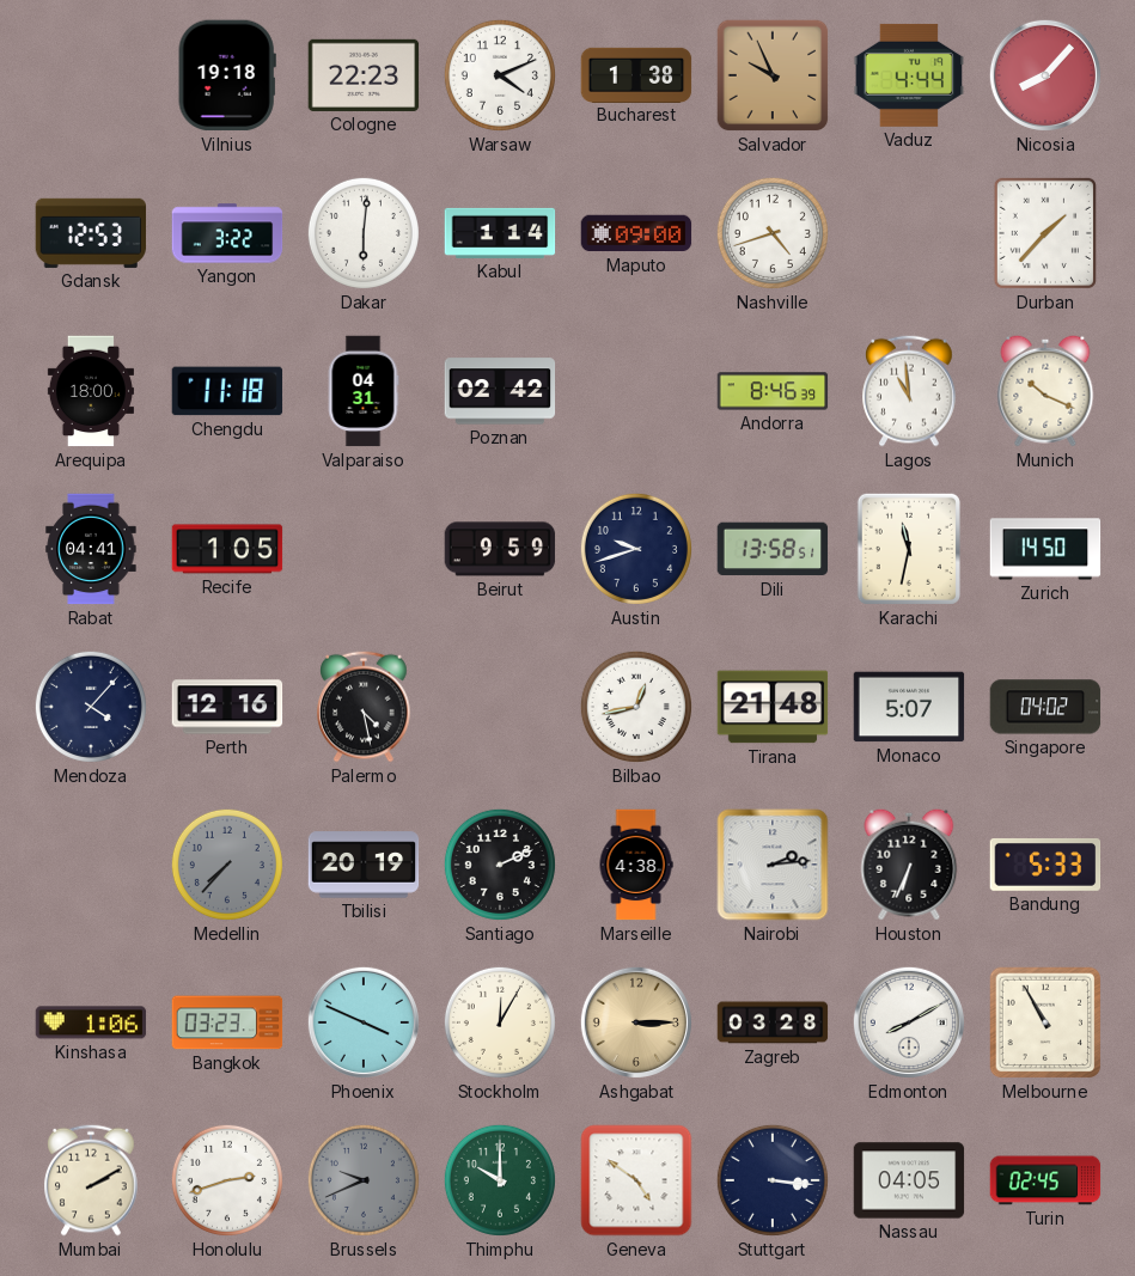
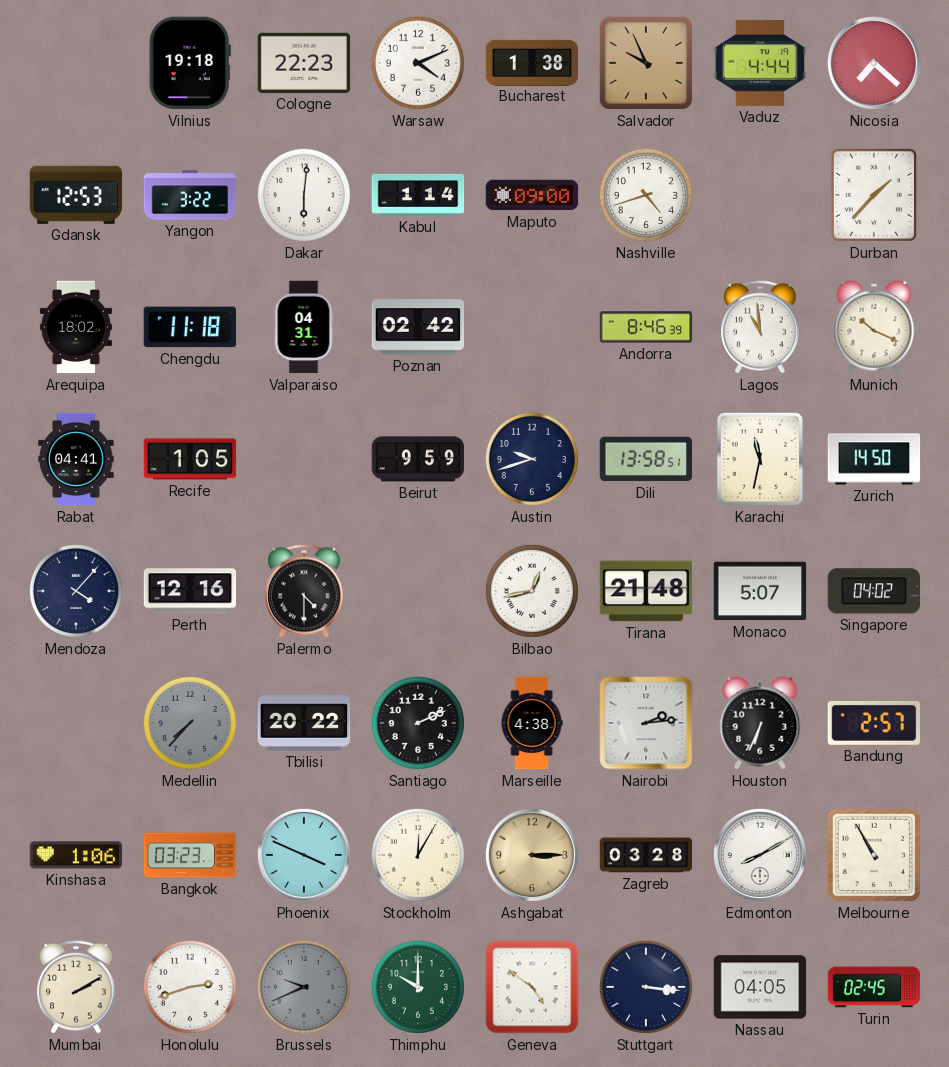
Nicosia: 8:07 -> 7:22 (874, 63)
Arequipa: 18:00 -> 18:02 (76, 327)
Palermo: 4:28 -> 4:30 (304, 591)
Tbilisi: 20:19 -> 20:22 (304, 723)
Bandung: 5:33 -> 2:57 (874, 723)
